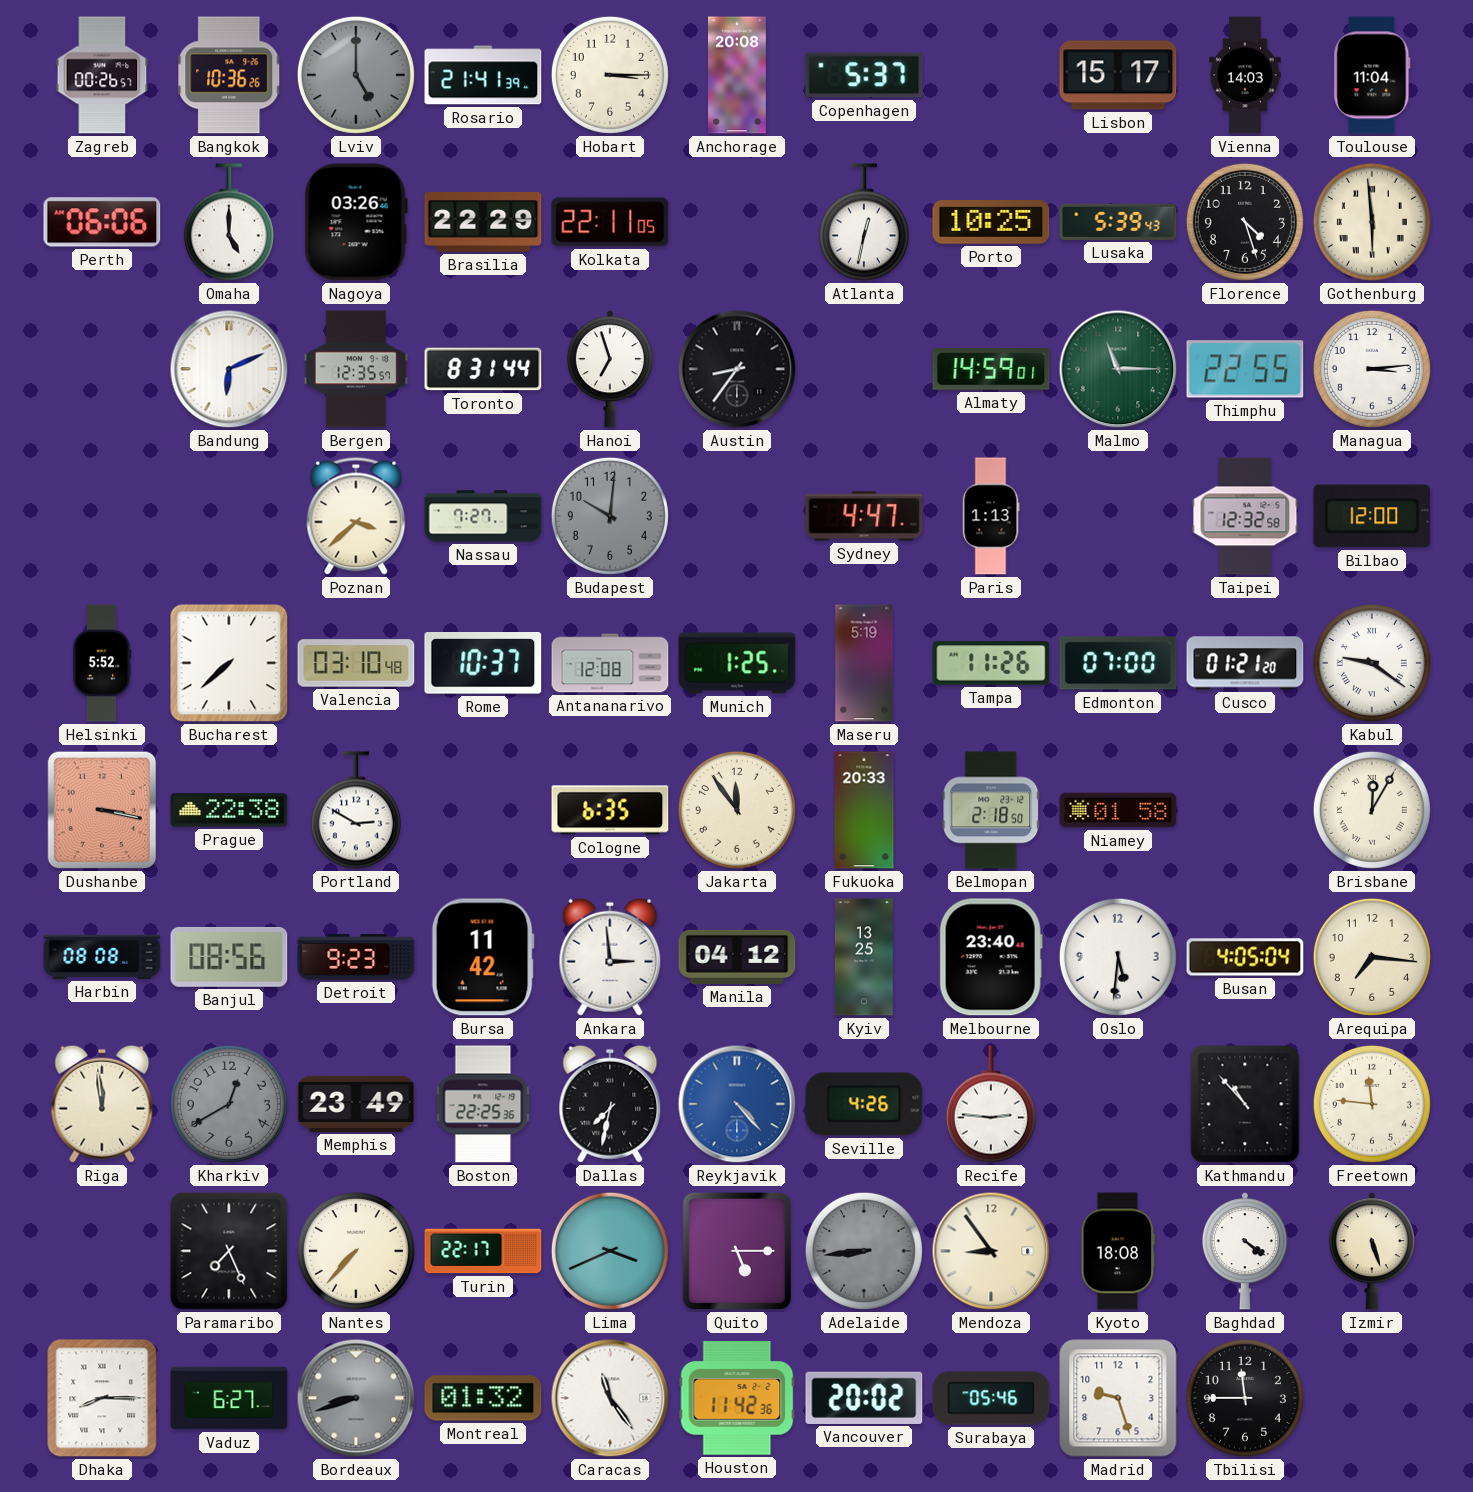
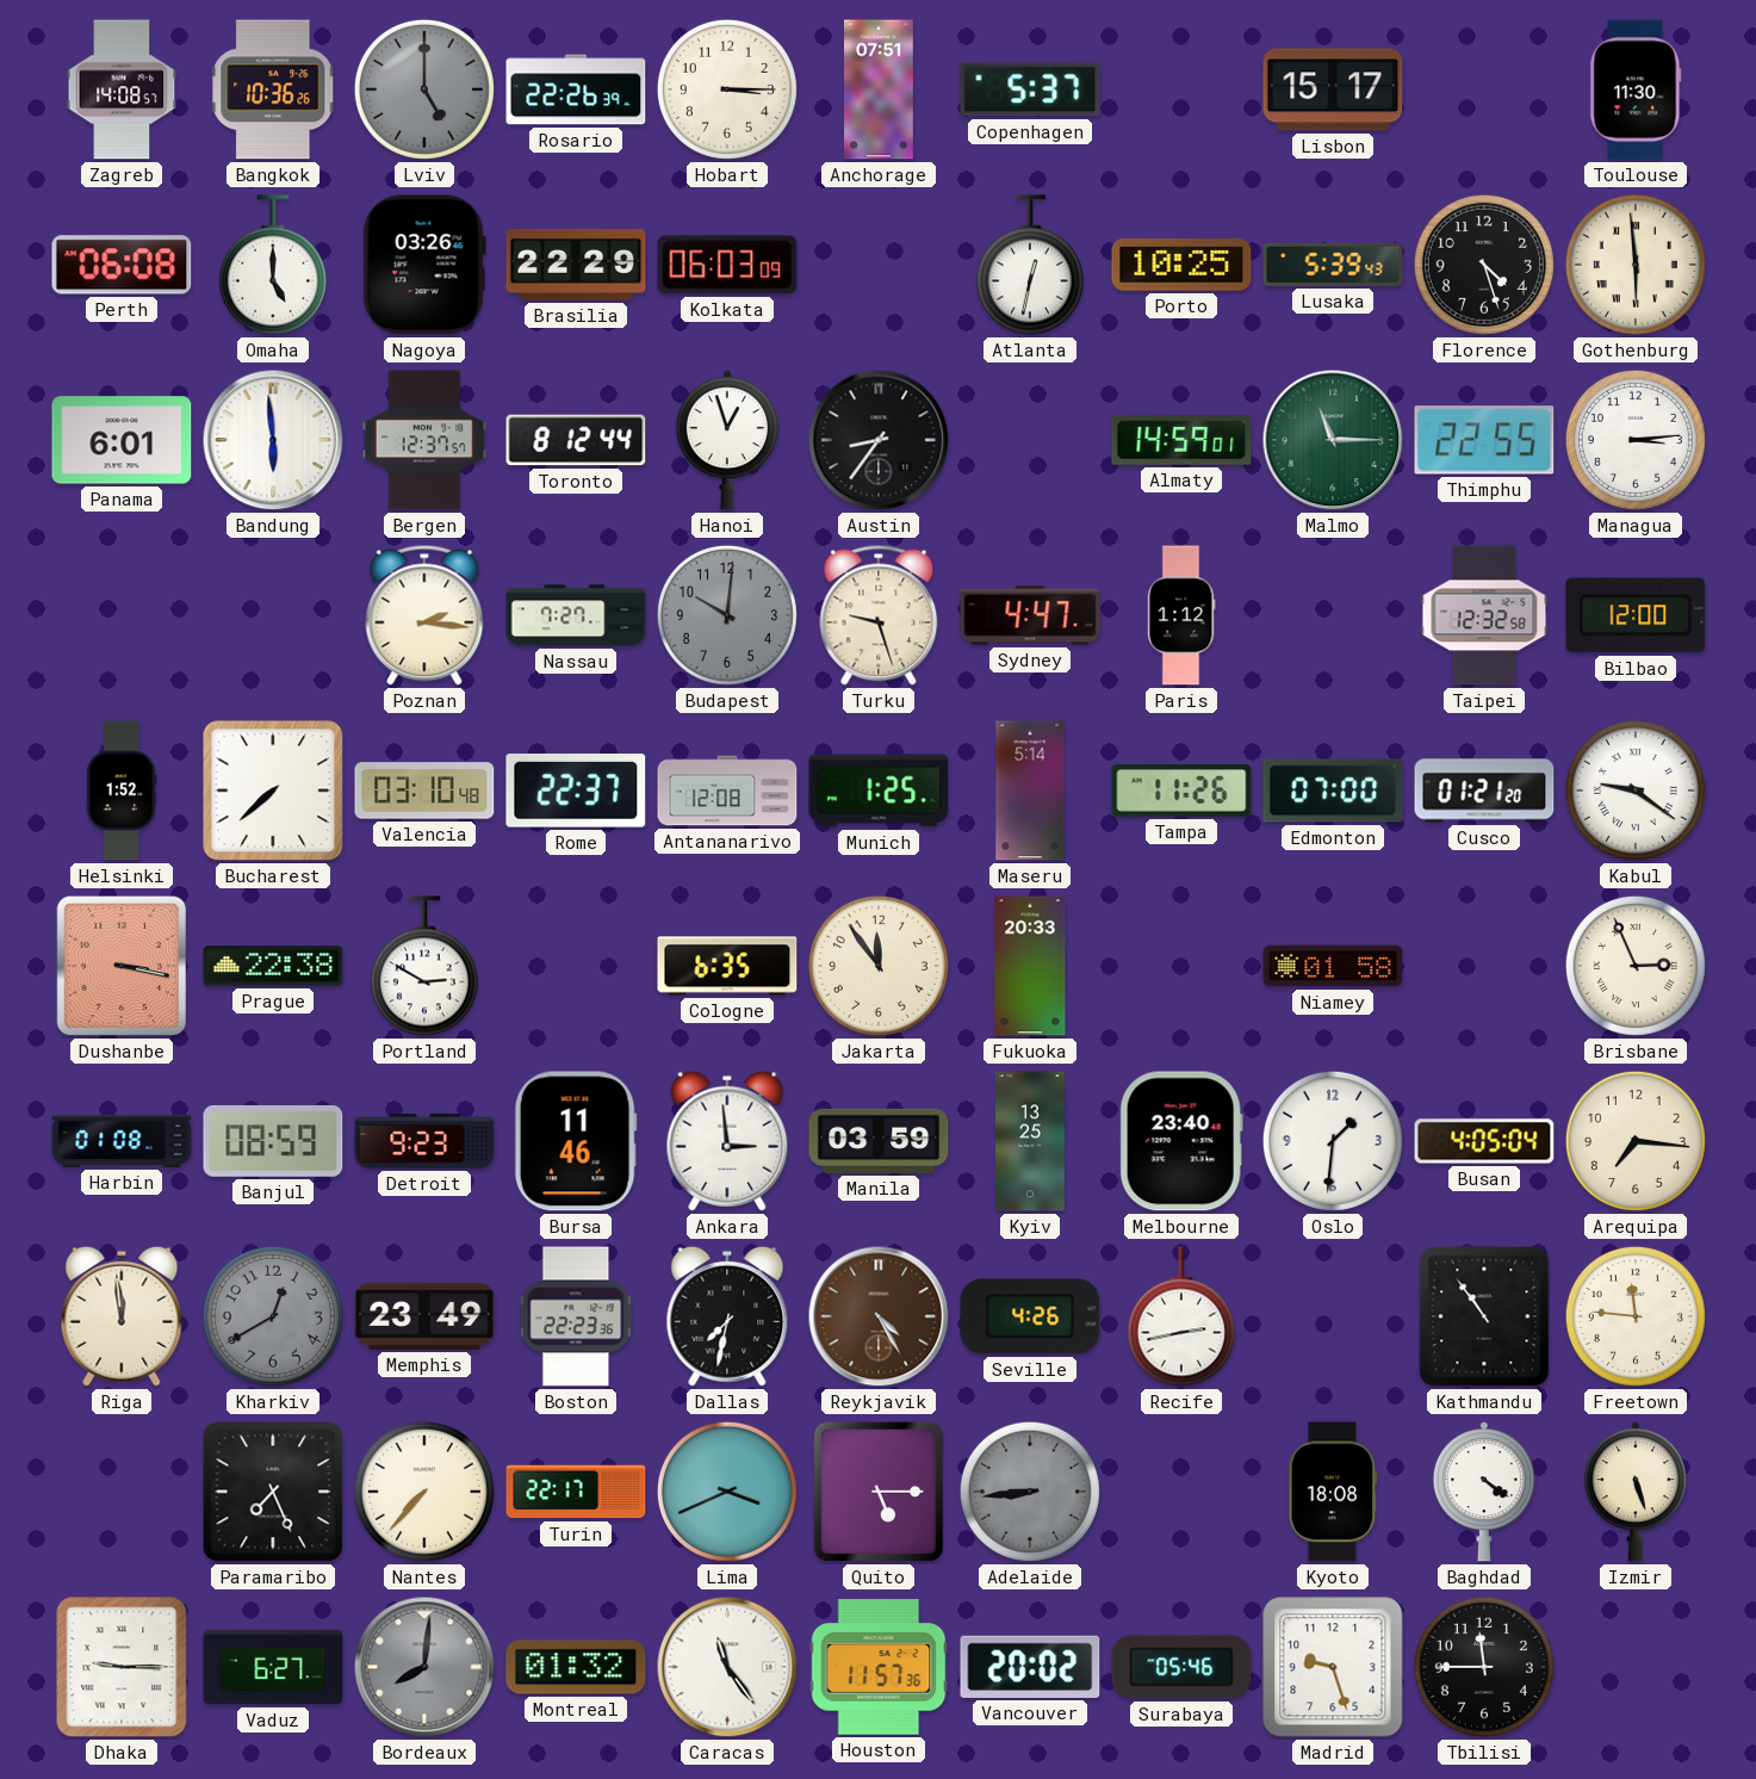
Zagreb: 00:26 -> 14:08 (122, 89)
Rosario: 21:41 -> 22:26 (576, 89)
Anchorage: 20:08 -> 07:51 (880, 89)
Vienna: 14:03 -> none (1245, 75)
Toulouse: 11:04 -> 11:30 (1636, 89)
Perth: 06:06 -> 06:08 (122, 265)
Kolkata: 22:11 -> 06:03 (727, 265)
Panama: none -> 6:01 (122, 440)
Bandung: 6:11 -> 5:59 (273, 440)
Bergen: 12:35 -> 12:37 (424, 440)
Toronto: 8:31 -> 8:12 (576, 440)
Hanoi: 6:57 -> 12:57 (727, 440)
Poznan: 3:38 -> 2:16 (424, 615)
Turku: none -> 9:27 (879, 615)
Paris: 1:13 -> 1:12 (1181, 615)
Helsinki: 5:52 -> 1:52 (122, 791)
Rome: 10:37 -> 22:37 (576, 792)
Maseru: 5:19 -> 5:14 (1030, 791)
Belmopan: 2:18 -> none (991, 810)
Brisbane: 12:05 -> 2:56 (1636, 966)
Harbin: 08:08 -> 01:08 (122, 1141)
Banjul: 08:56 -> 08:59 (273, 1141)
Bursa: 11:42 -> 11:46 (576, 1141)
Manila: 04:12 -> 03:59 (879, 1141)
Oslo: 5:31 -> 1:31 (1333, 1141)
Boston: 22:25 -> 22:23 (576, 1316)
Reykjavik: 4:23 -> 4:25 (879, 1316)
Reykjavik dial: blue -> brown (879, 1316)
Recife: 2:46 -> 2:43 (1181, 1316)
Kathmandu: 10:53 -> 10:54 (1484, 1316)
Mendoza: 8:54 -> none (991, 1251)
Dhaka: 8:15 -> 9:15 (122, 1667)
Bordeaux: 8:42 -> 8:01 (424, 1667)
Houston: 11:42 -> 11:57 (879, 1667)
